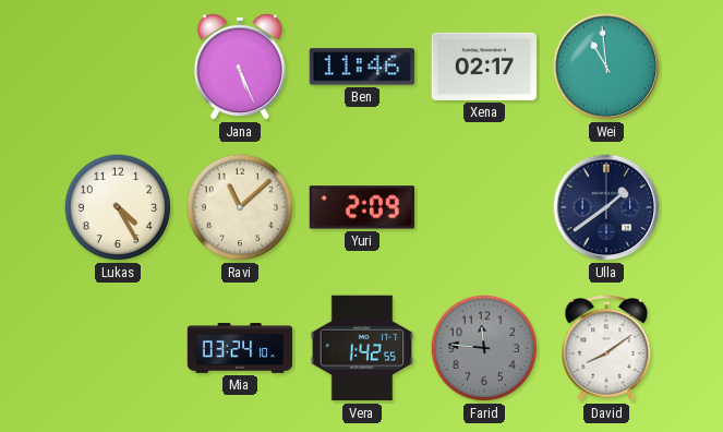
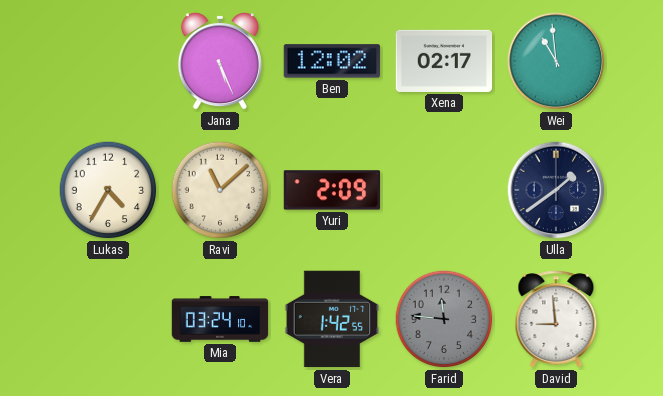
Ben: 11:46 -> 12:02 (332, 61)
Lukas: 4:25 -> 4:35 (108, 190)
David: 8:09 -> 8:59 (556, 319)
